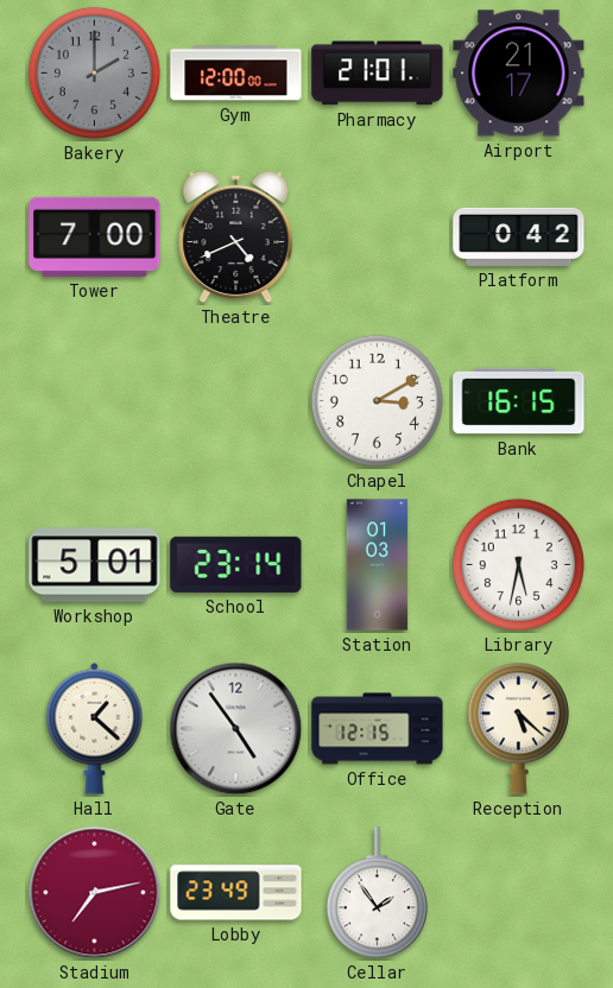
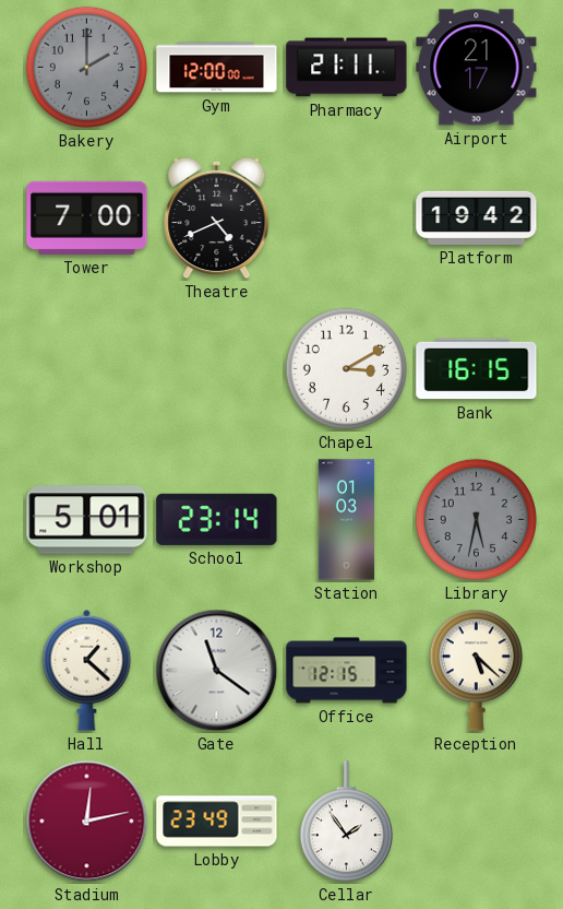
Pharmacy: 21:01 -> 21:11 (347, 68)
Platform: 0:42 -> 19:42 (477, 217)
Library dial: white -> grey (476, 519)
Gate: 4:54 -> 11:21 (217, 671)
Stadium: 7:13 -> 12:13 (87, 822)
